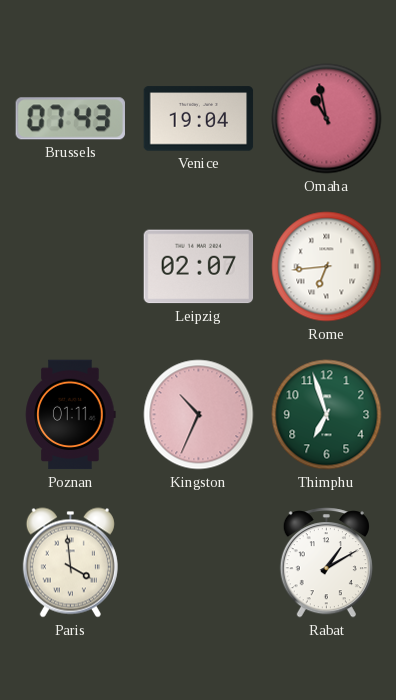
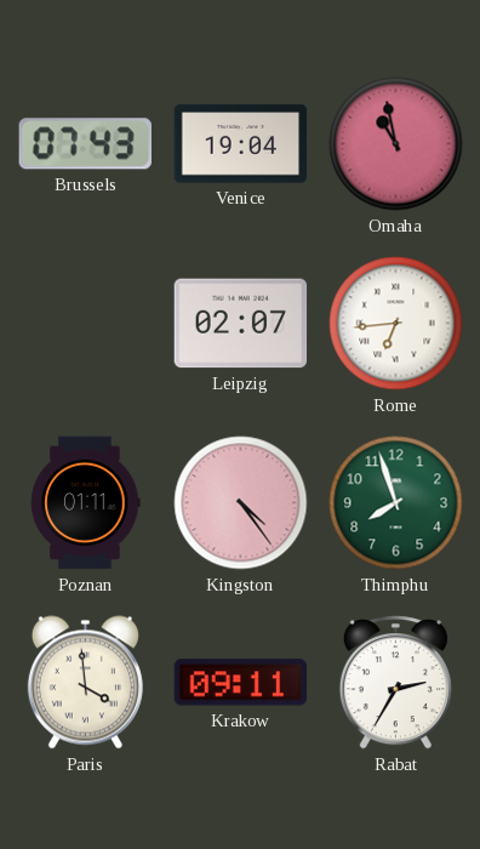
Kingston: 10:34 -> 4:24 (241, 503)
Thimphu: 6:57 -> 7:57 (396, 503)
Krakow: none -> 09:11 (240, 683)
Rabat: 1:10 -> 2:35 (395, 683)
